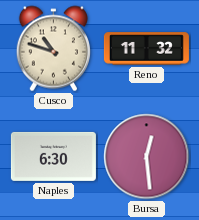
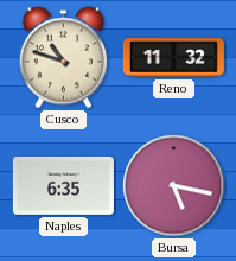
Naples: 6:30 -> 6:35 (63, 185)
Bursa: 12:29 -> 5:17 (174, 186)
